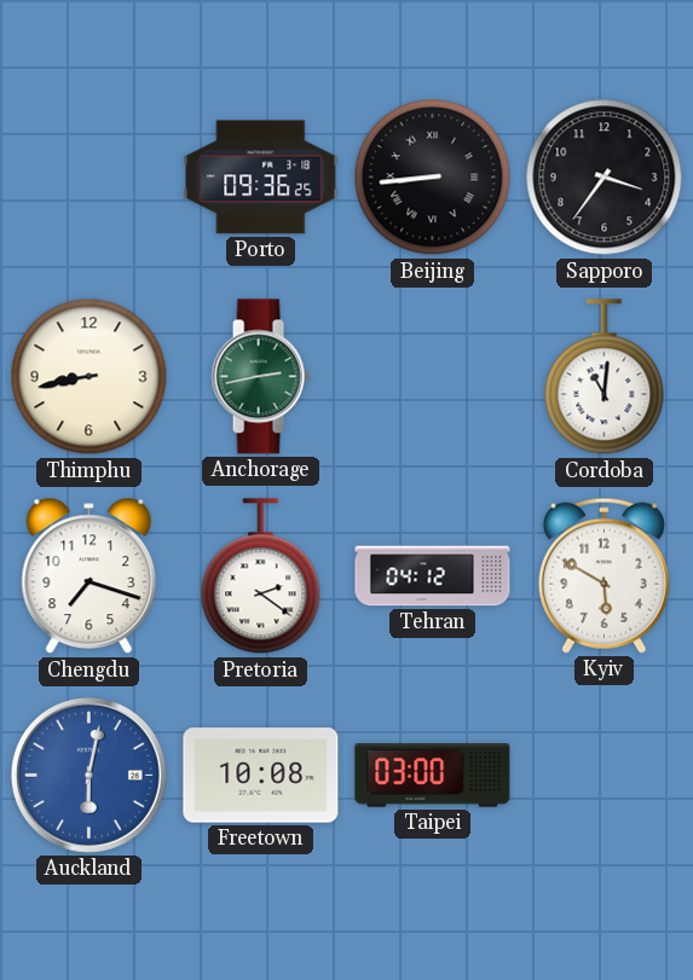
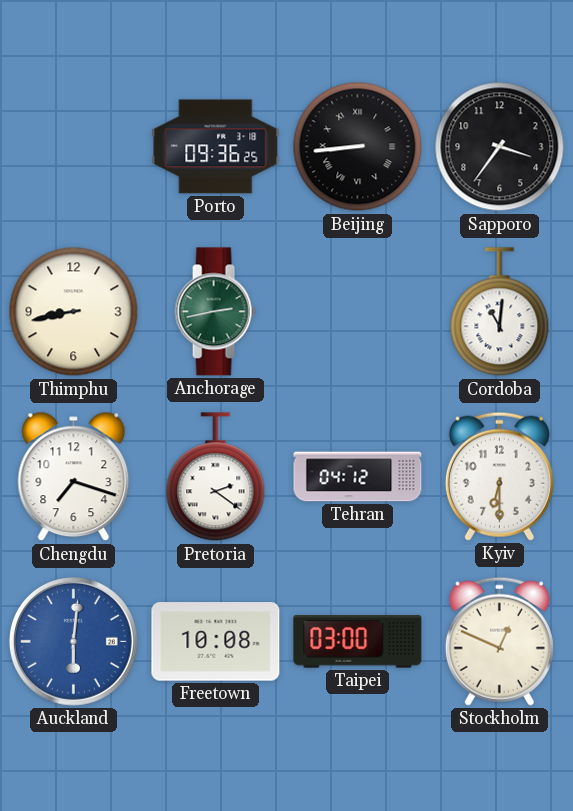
Kyiv: 5:50 -> 6:30 (499, 476)
Auckland: 6:02 -> 6:01 (73, 641)
Stockholm: none -> 12:49 (499, 641)
